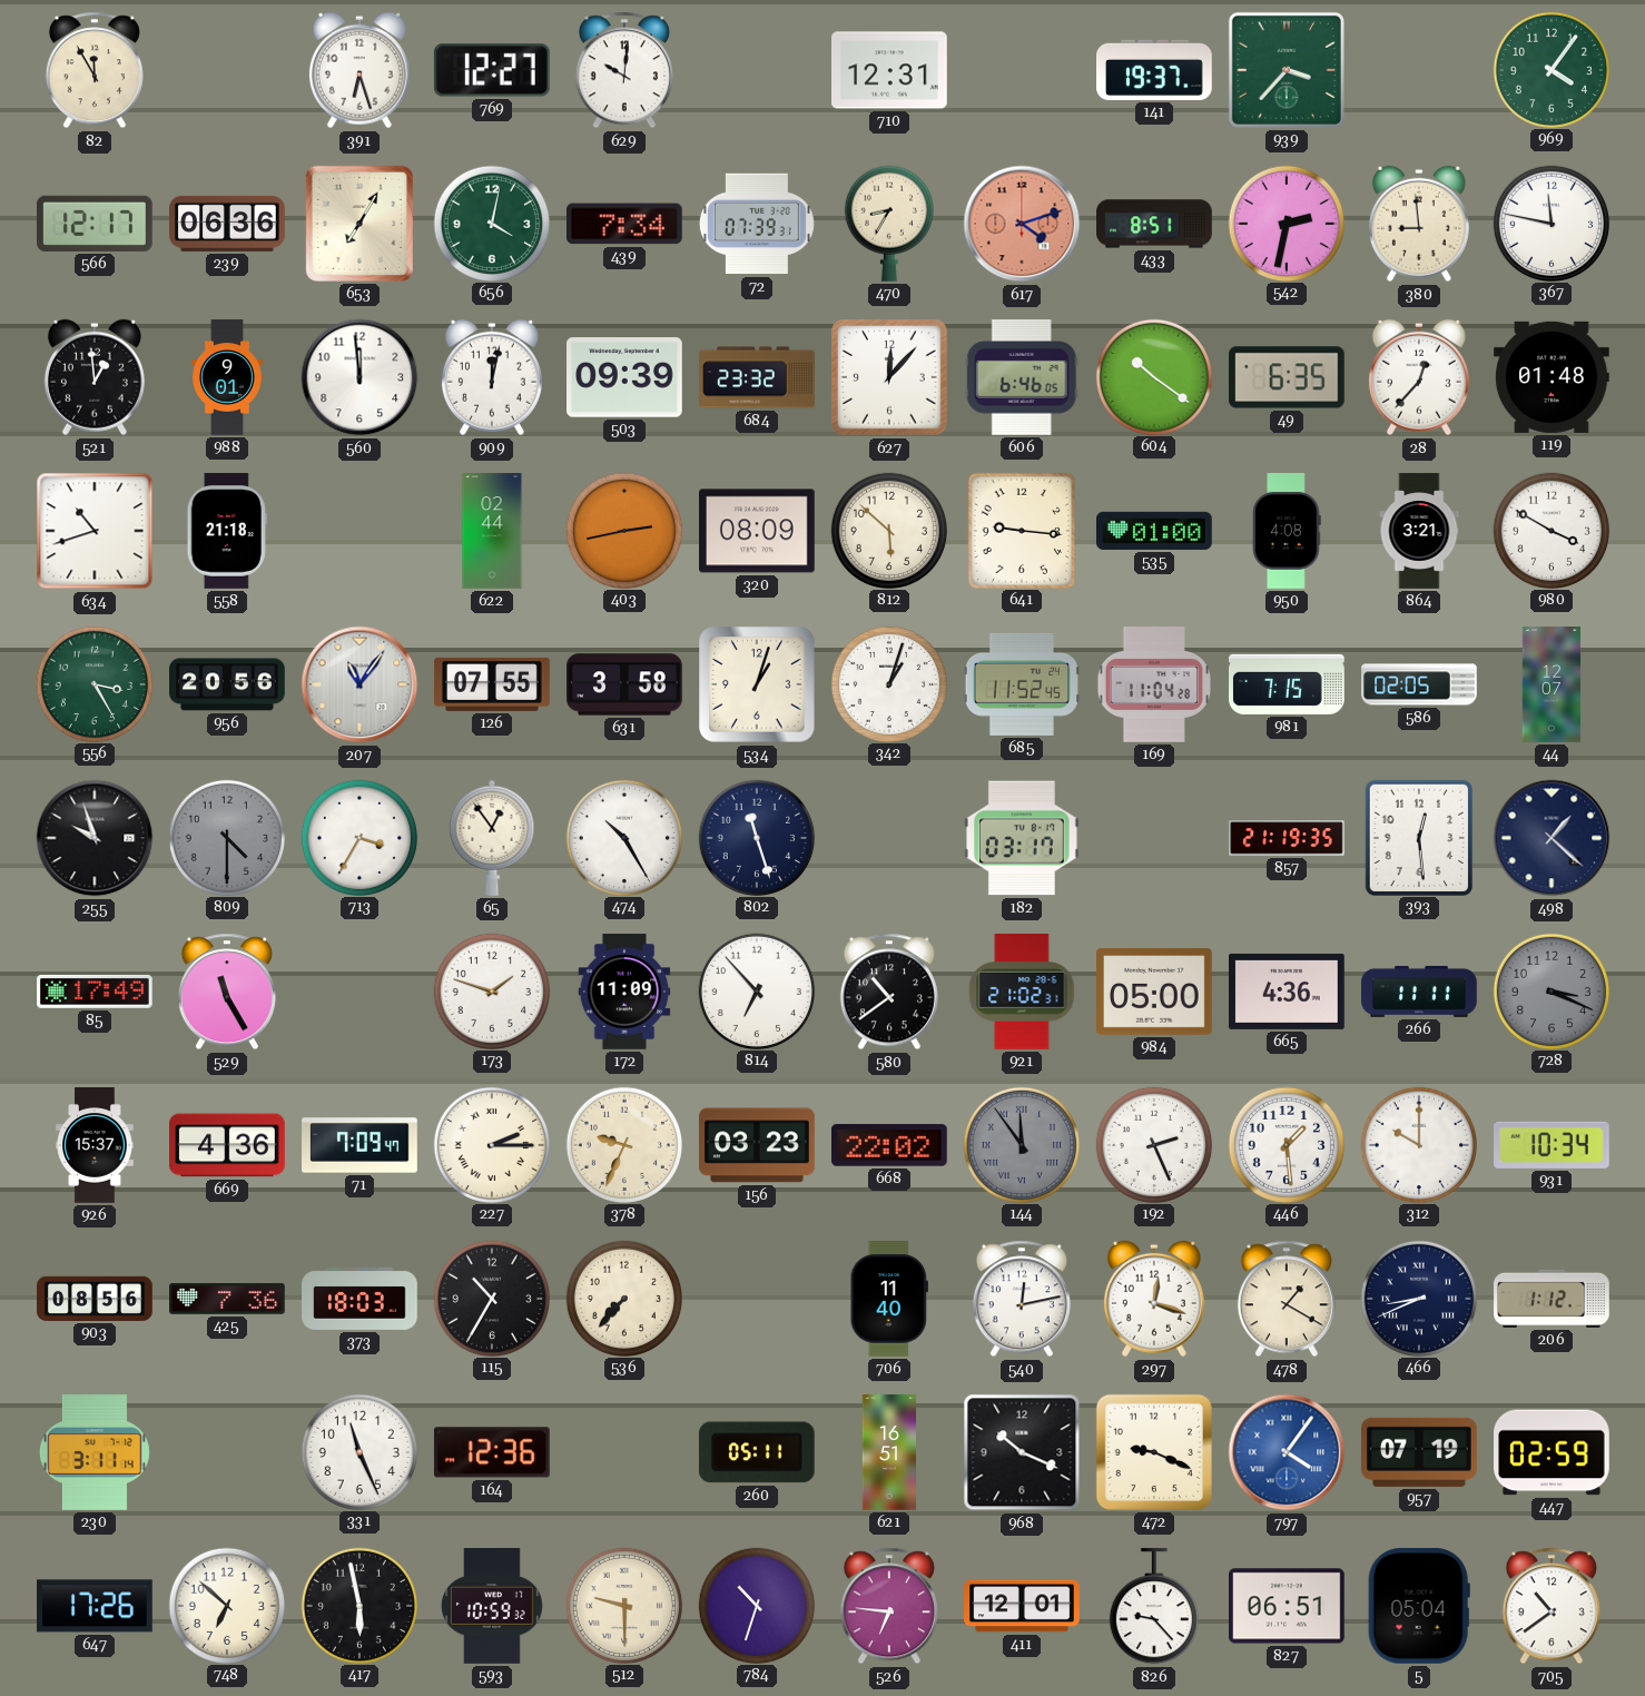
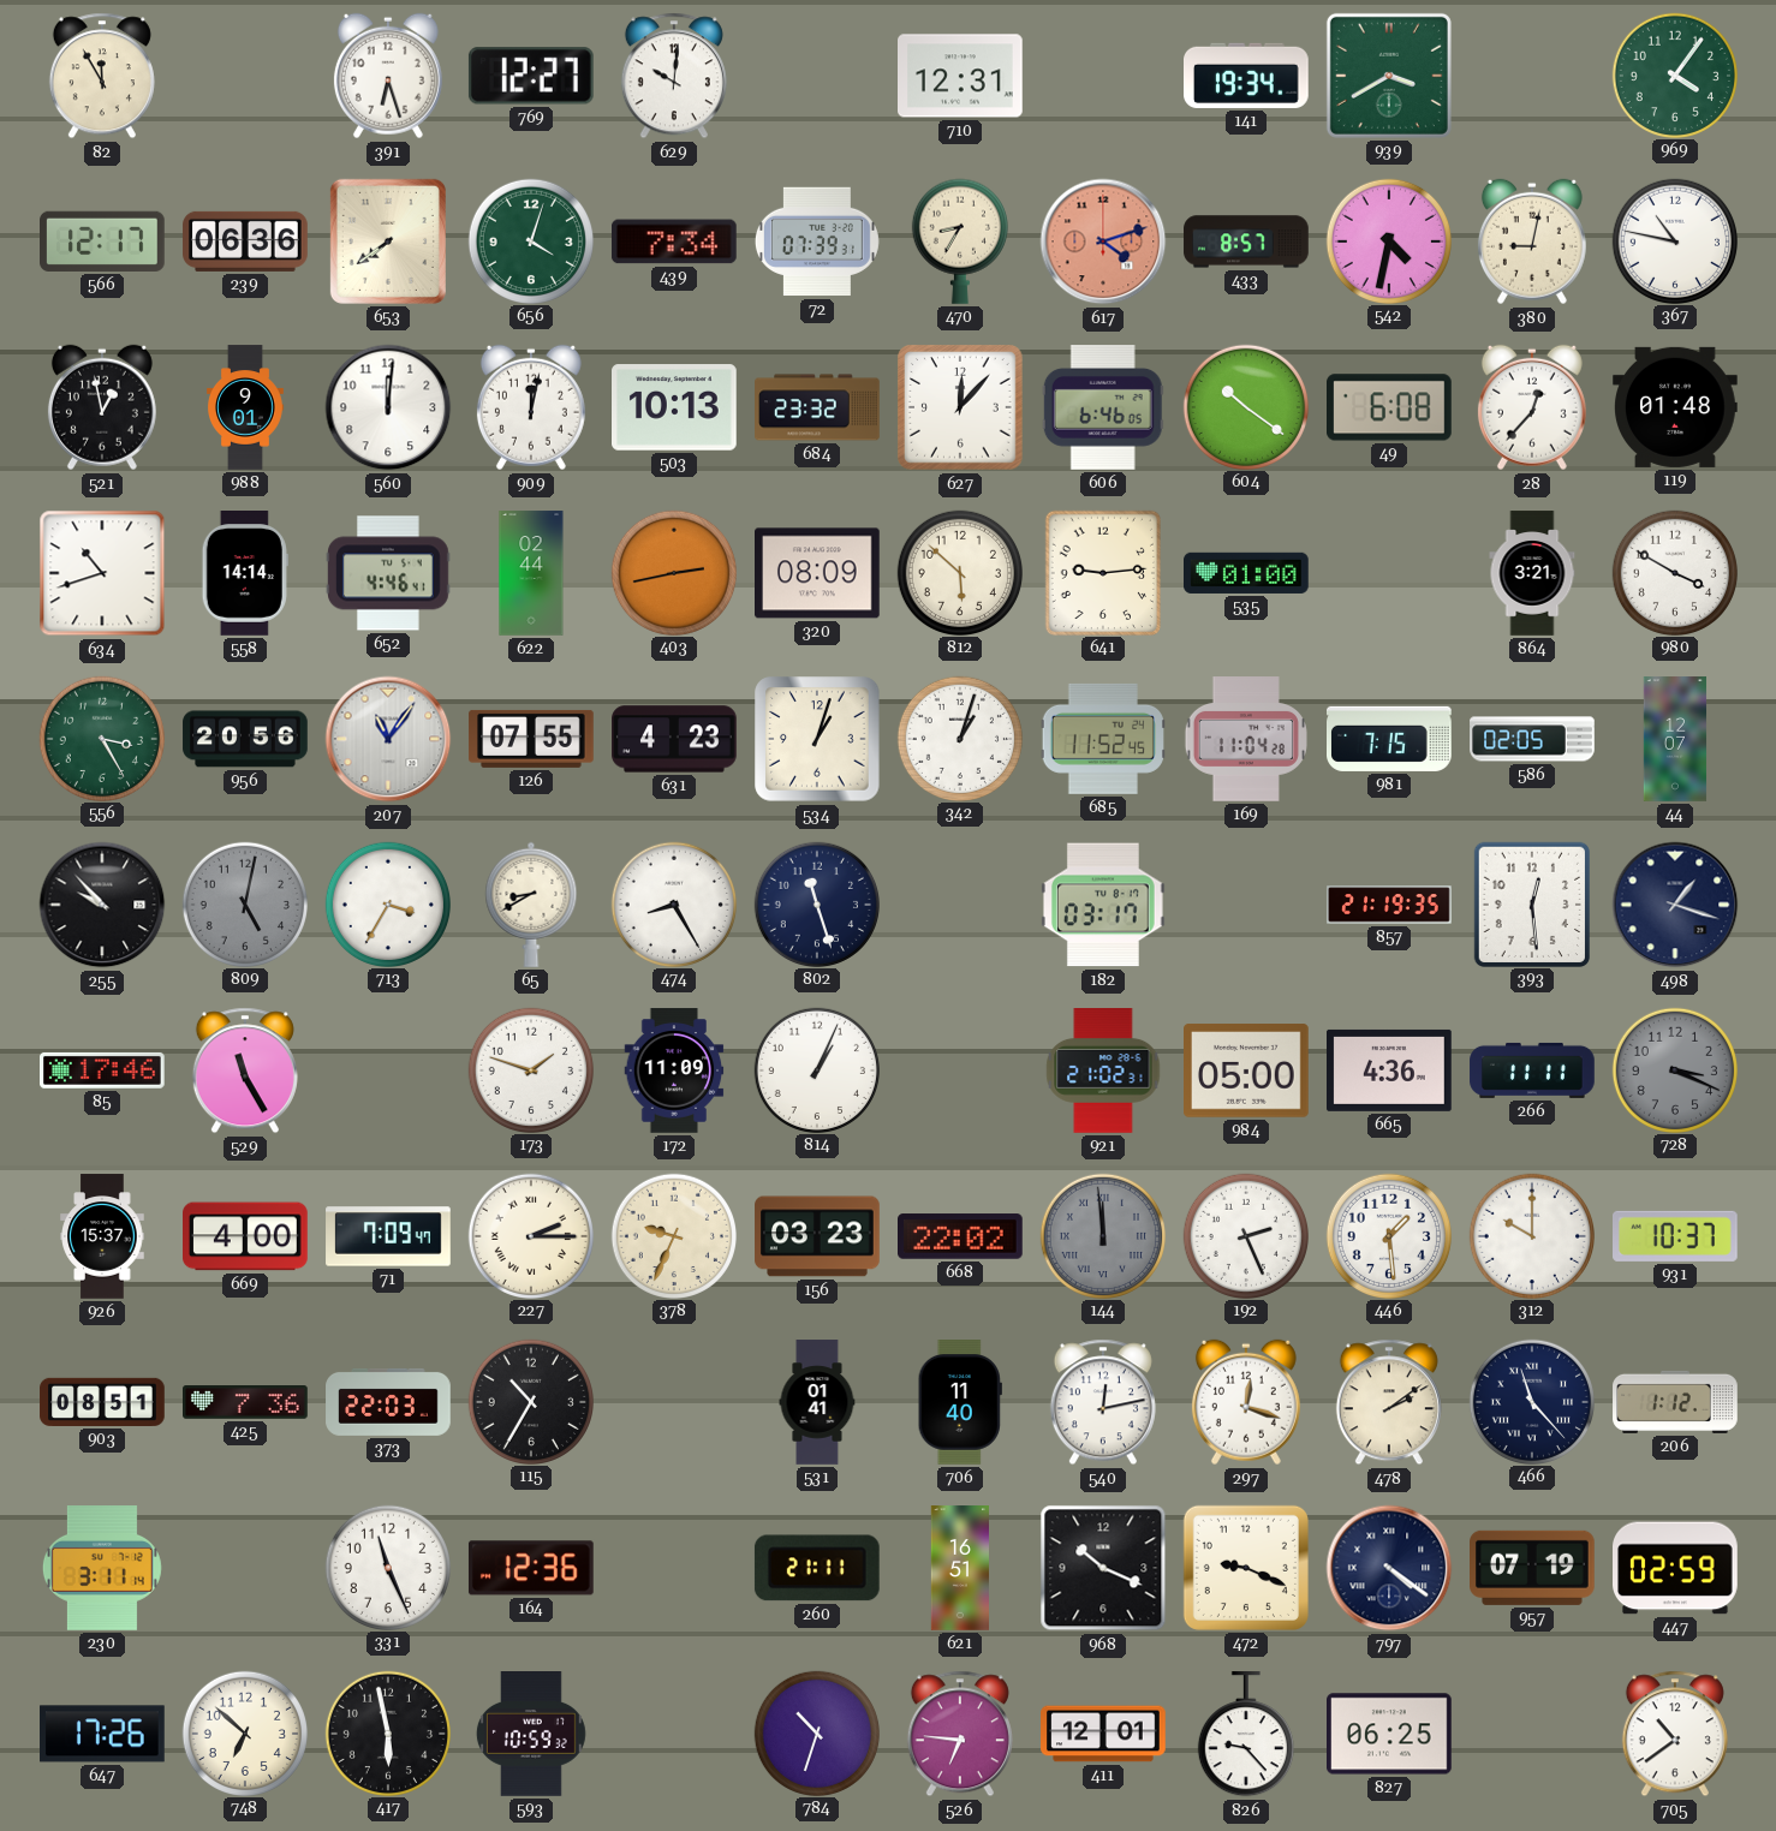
141: 19:37 -> 19:34 (1247, 76)
939: 3:37 -> 3:40 (1389, 76)
653: 7:05 -> 7:39 (388, 241)
656: 4:02 -> 4:03 (530, 240)
433: 8:51 -> 8:57 (1246, 241)
542: 2:32 -> 4:32 (1388, 240)
380: 8:59 -> 9:02 (1532, 241)
367: 11:47 -> 10:47 (1674, 240)
521: 12:59 -> 12:58 (102, 407)
560: 11:59 -> 12:01 (388, 407)
503: 09:39 -> 10:13 (675, 407)
49: 6:35 -> 6:08 (1390, 407)
558: 21:18 -> 14:14 (245, 574)
652: none -> 4:46 (389, 573)
641: 9:16 -> 9:14 (1102, 572)
950: 4:08 -> none (1287, 531)
631: 3:58 -> 4:23 (674, 739)
255: 9:57 -> 9:53 (102, 905)
809: 4:30 -> 5:02 (244, 903)
65: 12:54 -> 8:40 (531, 905)
474: 10:25 -> 8:25 (673, 903)
498: 1:22 -> 1:18 (1675, 905)
85: 17:49 -> 17:46 (103, 1070)
814: 6:53 -> 1:04 (816, 1069)
580: 10:39 -> none (889, 992)
669: 4:36 -> 4:00 (246, 1236)
144: 11:54 -> 11:59 (1102, 1235)
931: 10:34 -> 10:37 (1676, 1236)
903: 08:56 -> 08:51 (102, 1402)
373: 18:03 -> 22:03 (388, 1402)
536: 7:37 -> none (623, 1298)
531: none -> 01:41 (817, 1402)
478: 1:20 -> 2:09 (1389, 1402)
466: 8:41 -> 11:23 (1531, 1401)
260: 05:11 -> 21:11 (817, 1568)
797: 4:06 -> 4:21 (1389, 1568)
797 dial: blue -> navy (1389, 1568)
512: 9:30 -> none (623, 1605)
827: 06:51 -> 06:25 (1390, 1734)
5: 05:04 -> none (1419, 1606)
